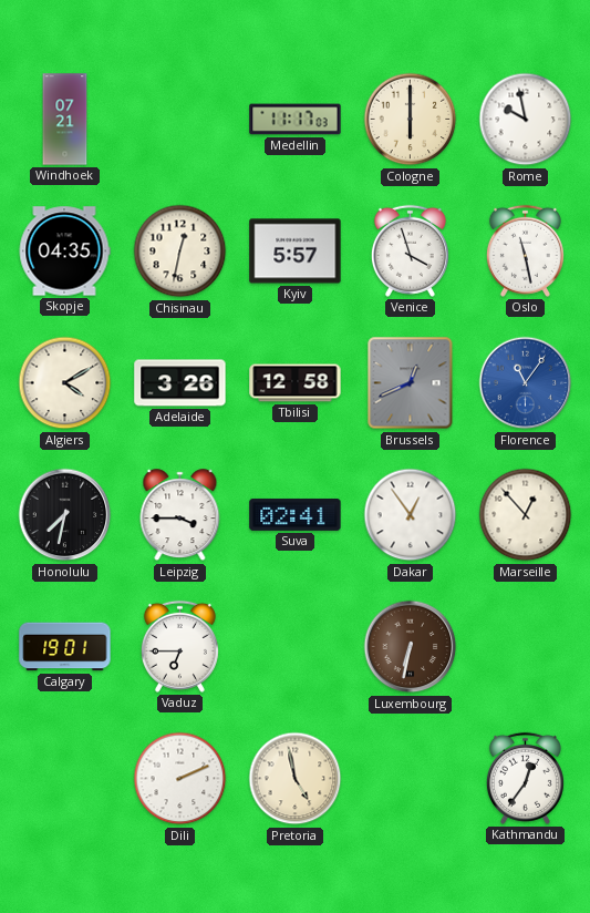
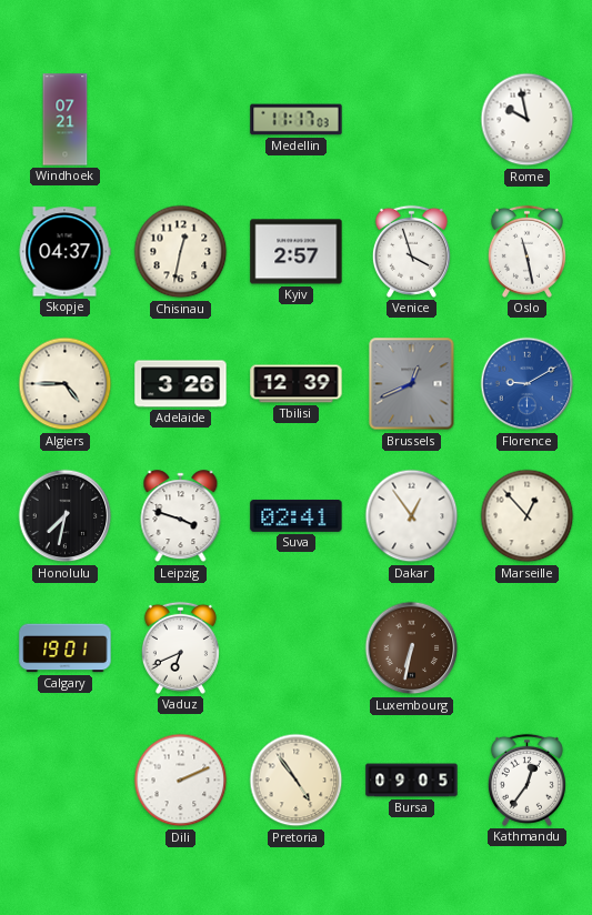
Cologne: 6:00 -> none (411, 120)
Skopje: 04:35 -> 04:37 (64, 252)
Kyiv: 5:57 -> 2:57 (297, 252)
Algiers: 4:10 -> 4:45 (66, 384)
Tbilisi: 12:58 -> 12:39 (297, 384)
Florence: 11:06 -> 9:10 (528, 384)
Leipzig: 3:45 -> 3:48 (181, 516)
Vaduz: 6:45 -> 6:41 (180, 647)
Pretoria: 4:58 -> 4:54 (297, 781)
Bursa: none -> 09:05 (412, 781)
